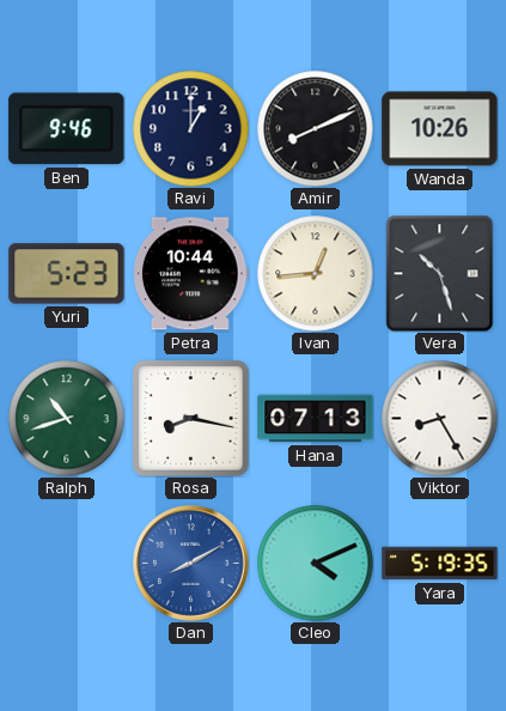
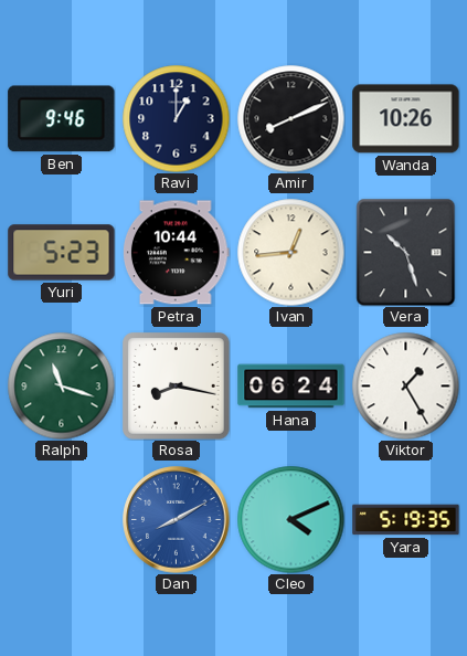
Ralph: 10:42 -> 11:18 (61, 385)
Hana: 07:13 -> 06:24 (291, 387)
Viktor: 8:25 -> 1:25 (405, 385)
